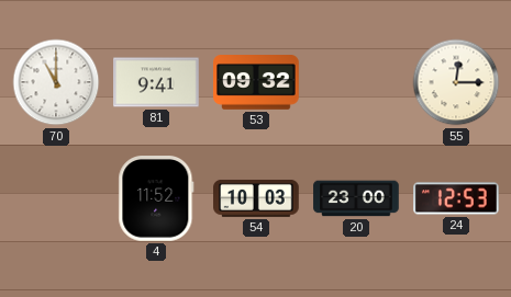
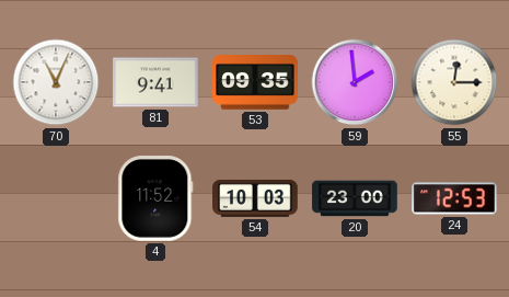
70: 11:00 -> 11:04 (56, 82)
53: 09:32 -> 09:35 (255, 83)
59: none -> 1:59 (355, 82)
